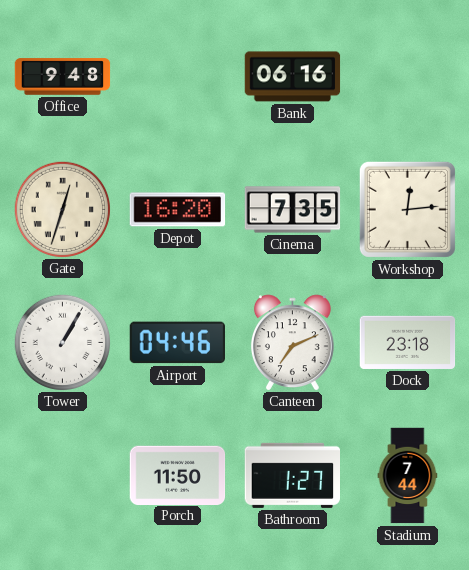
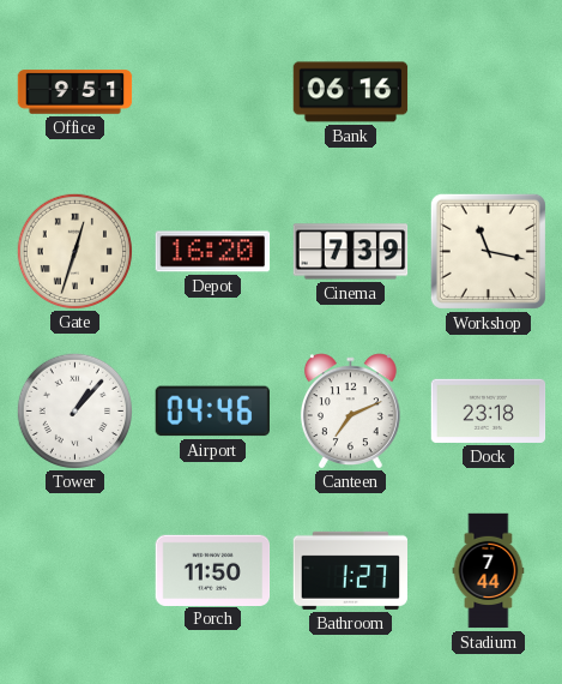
Office: 9:48 -> 9:51 (75, 92)
Cinema: 7:35 -> 7:39 (351, 252)
Workshop: 12:14 -> 11:17 (488, 251)
Tower: 1:05 -> 1:07 (74, 410)
